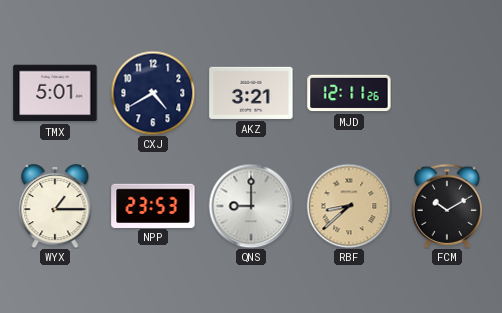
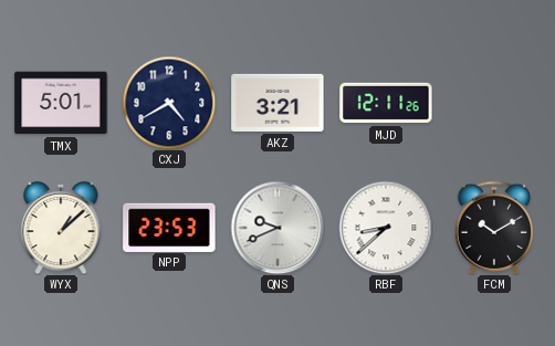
WYX: 1:15 -> 1:08 (61, 228)
QNS: 9:00 -> 9:41 (277, 228)
RBF dial: champagne -> white (386, 228)
